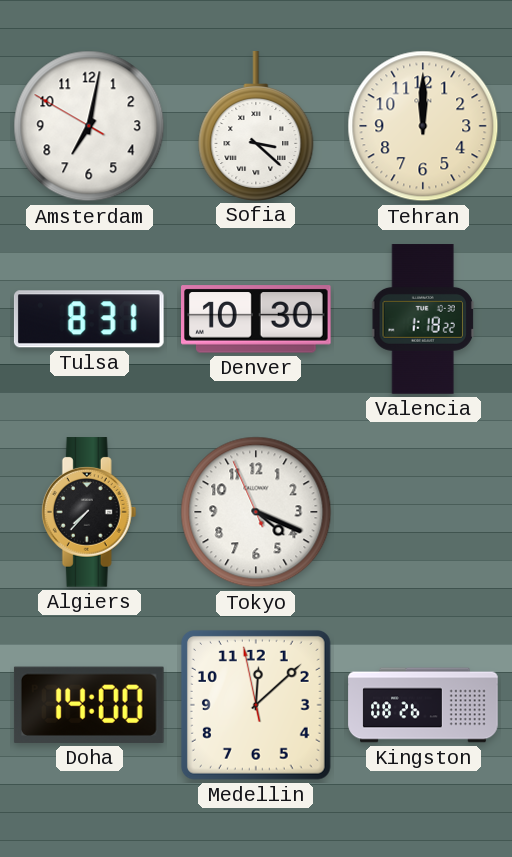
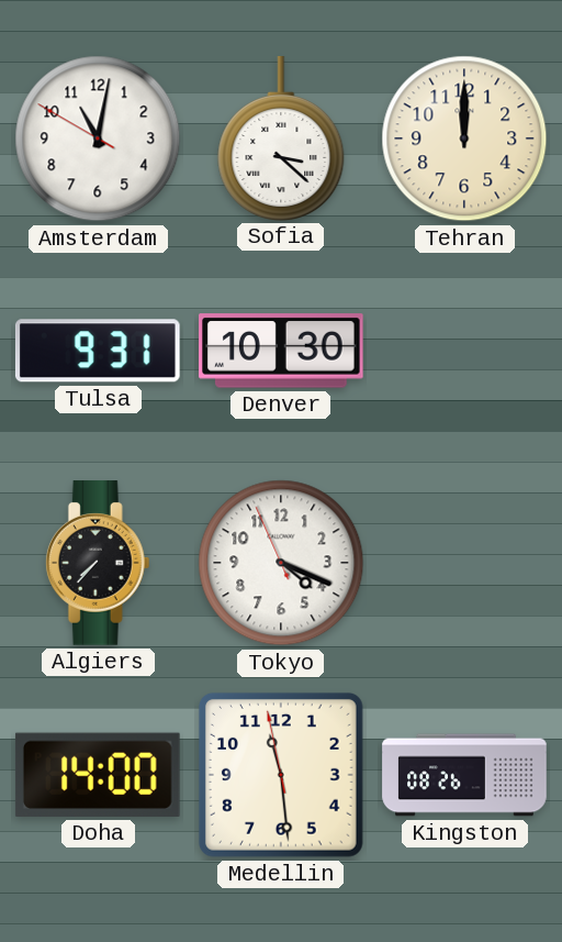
Amsterdam: 7:01 -> 11:01 (98, 138)
Tulsa: 8:31 -> 9:31 (98, 351)
Valencia: 1:18 -> none (423, 319)
Medellin: 12:07 -> 11:28 (281, 775)
